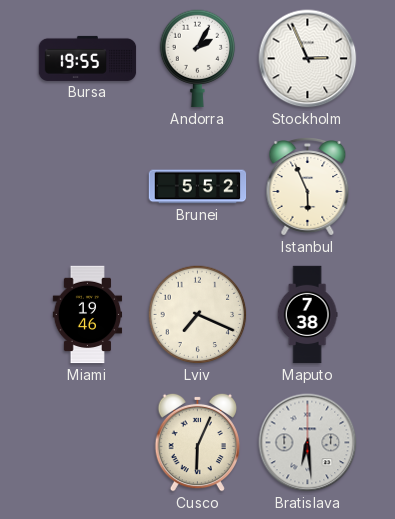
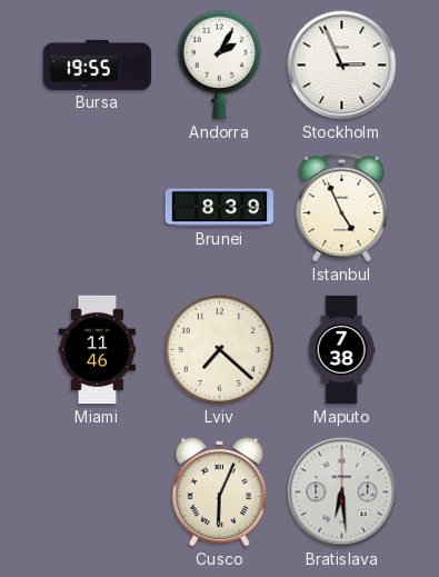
Brunei: 5:52 -> 8:39 (220, 208)
Istanbul: 5:56 -> 4:56 (342, 208)
Miami: 19:46 -> 11:46 (98, 350)
Lviv: 7:19 -> 7:22 (220, 350)
